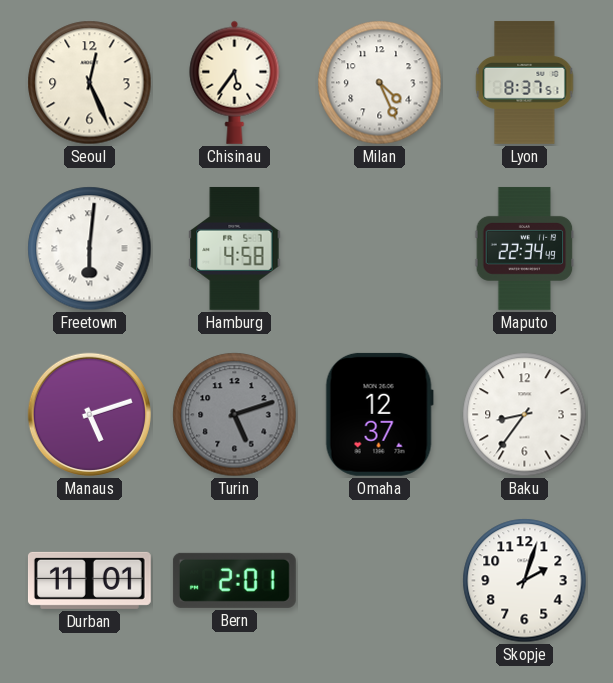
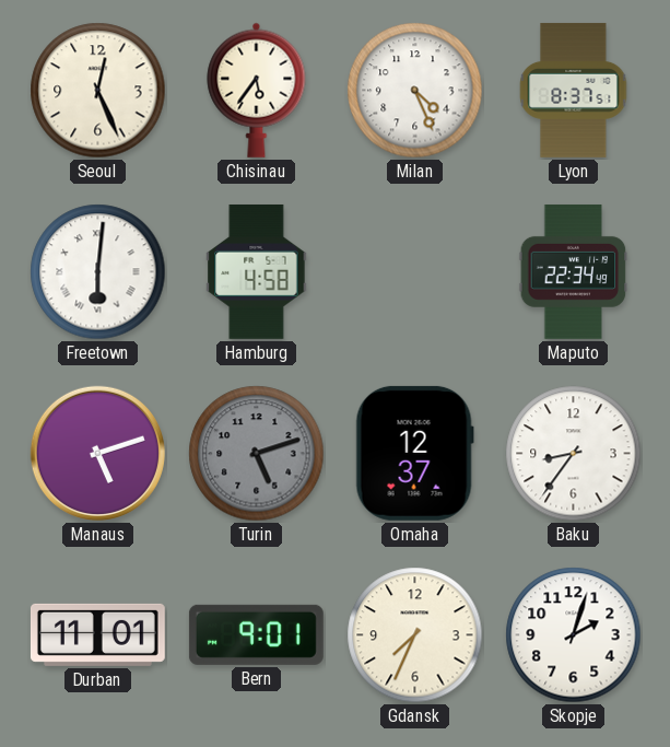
Bern: 2:01 -> 9:01 (256, 634)
Gdansk: none -> 7:34 (415, 635)
